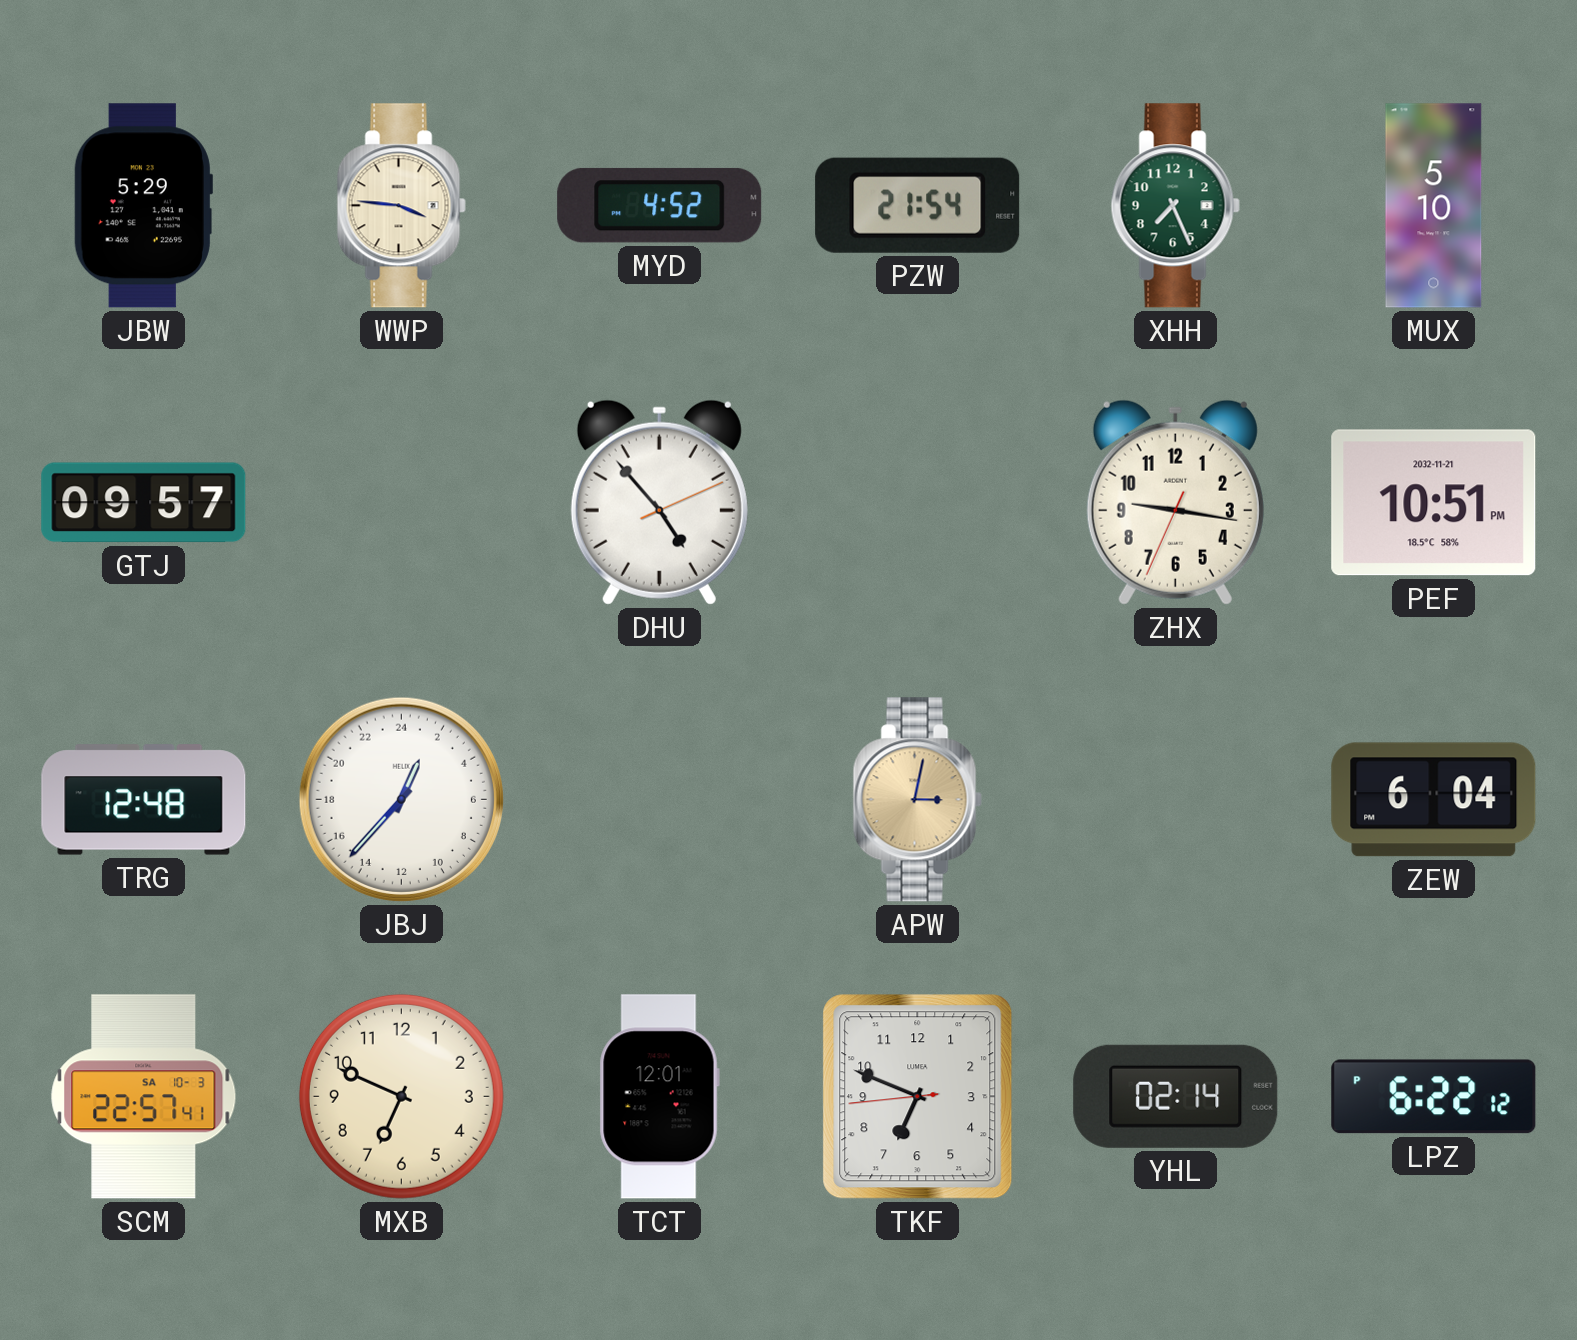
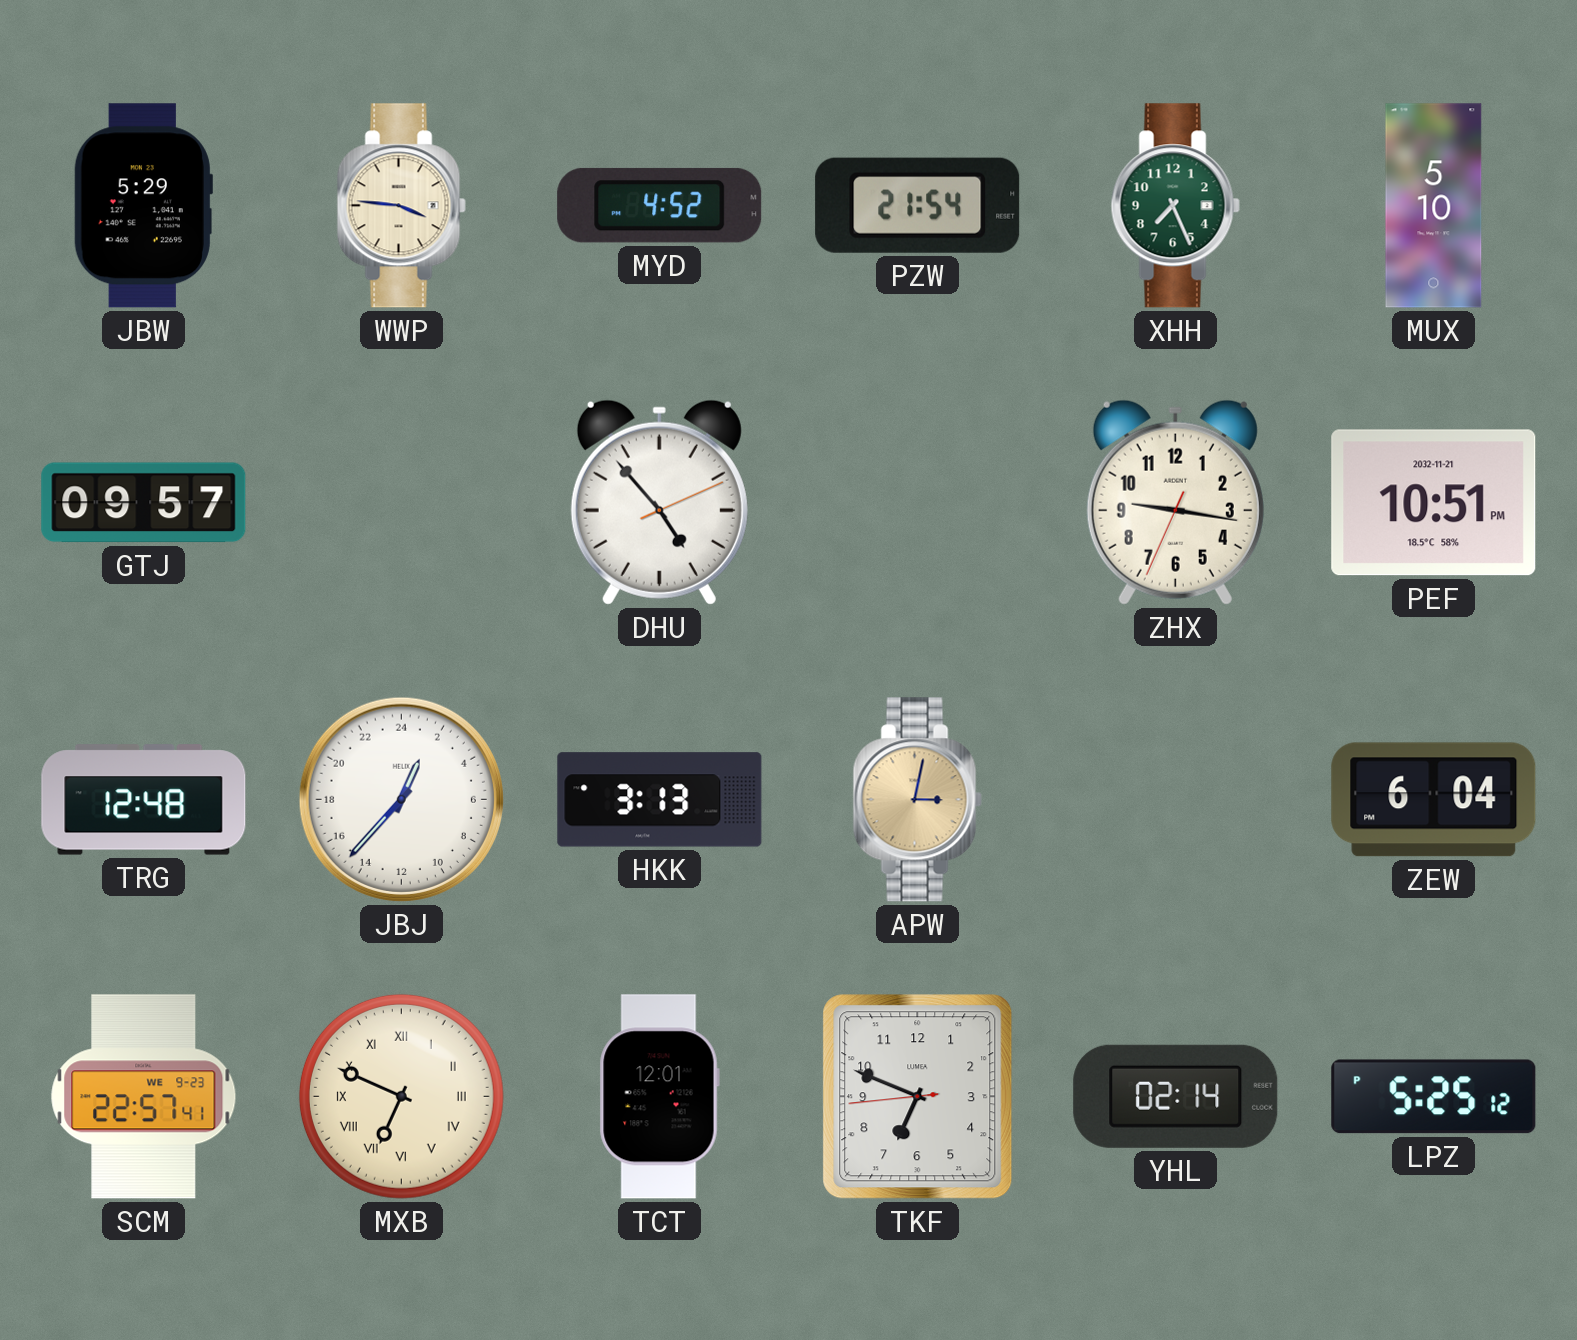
HKK: none -> 3:13 (660, 800)
SCM date: SA 10-3 -> WE 9-23 (144, 1097)
MXB numerals: Arabic -> Roman (401, 1096)
LPZ: 6:22 -> 5:25 (1434, 1097)
